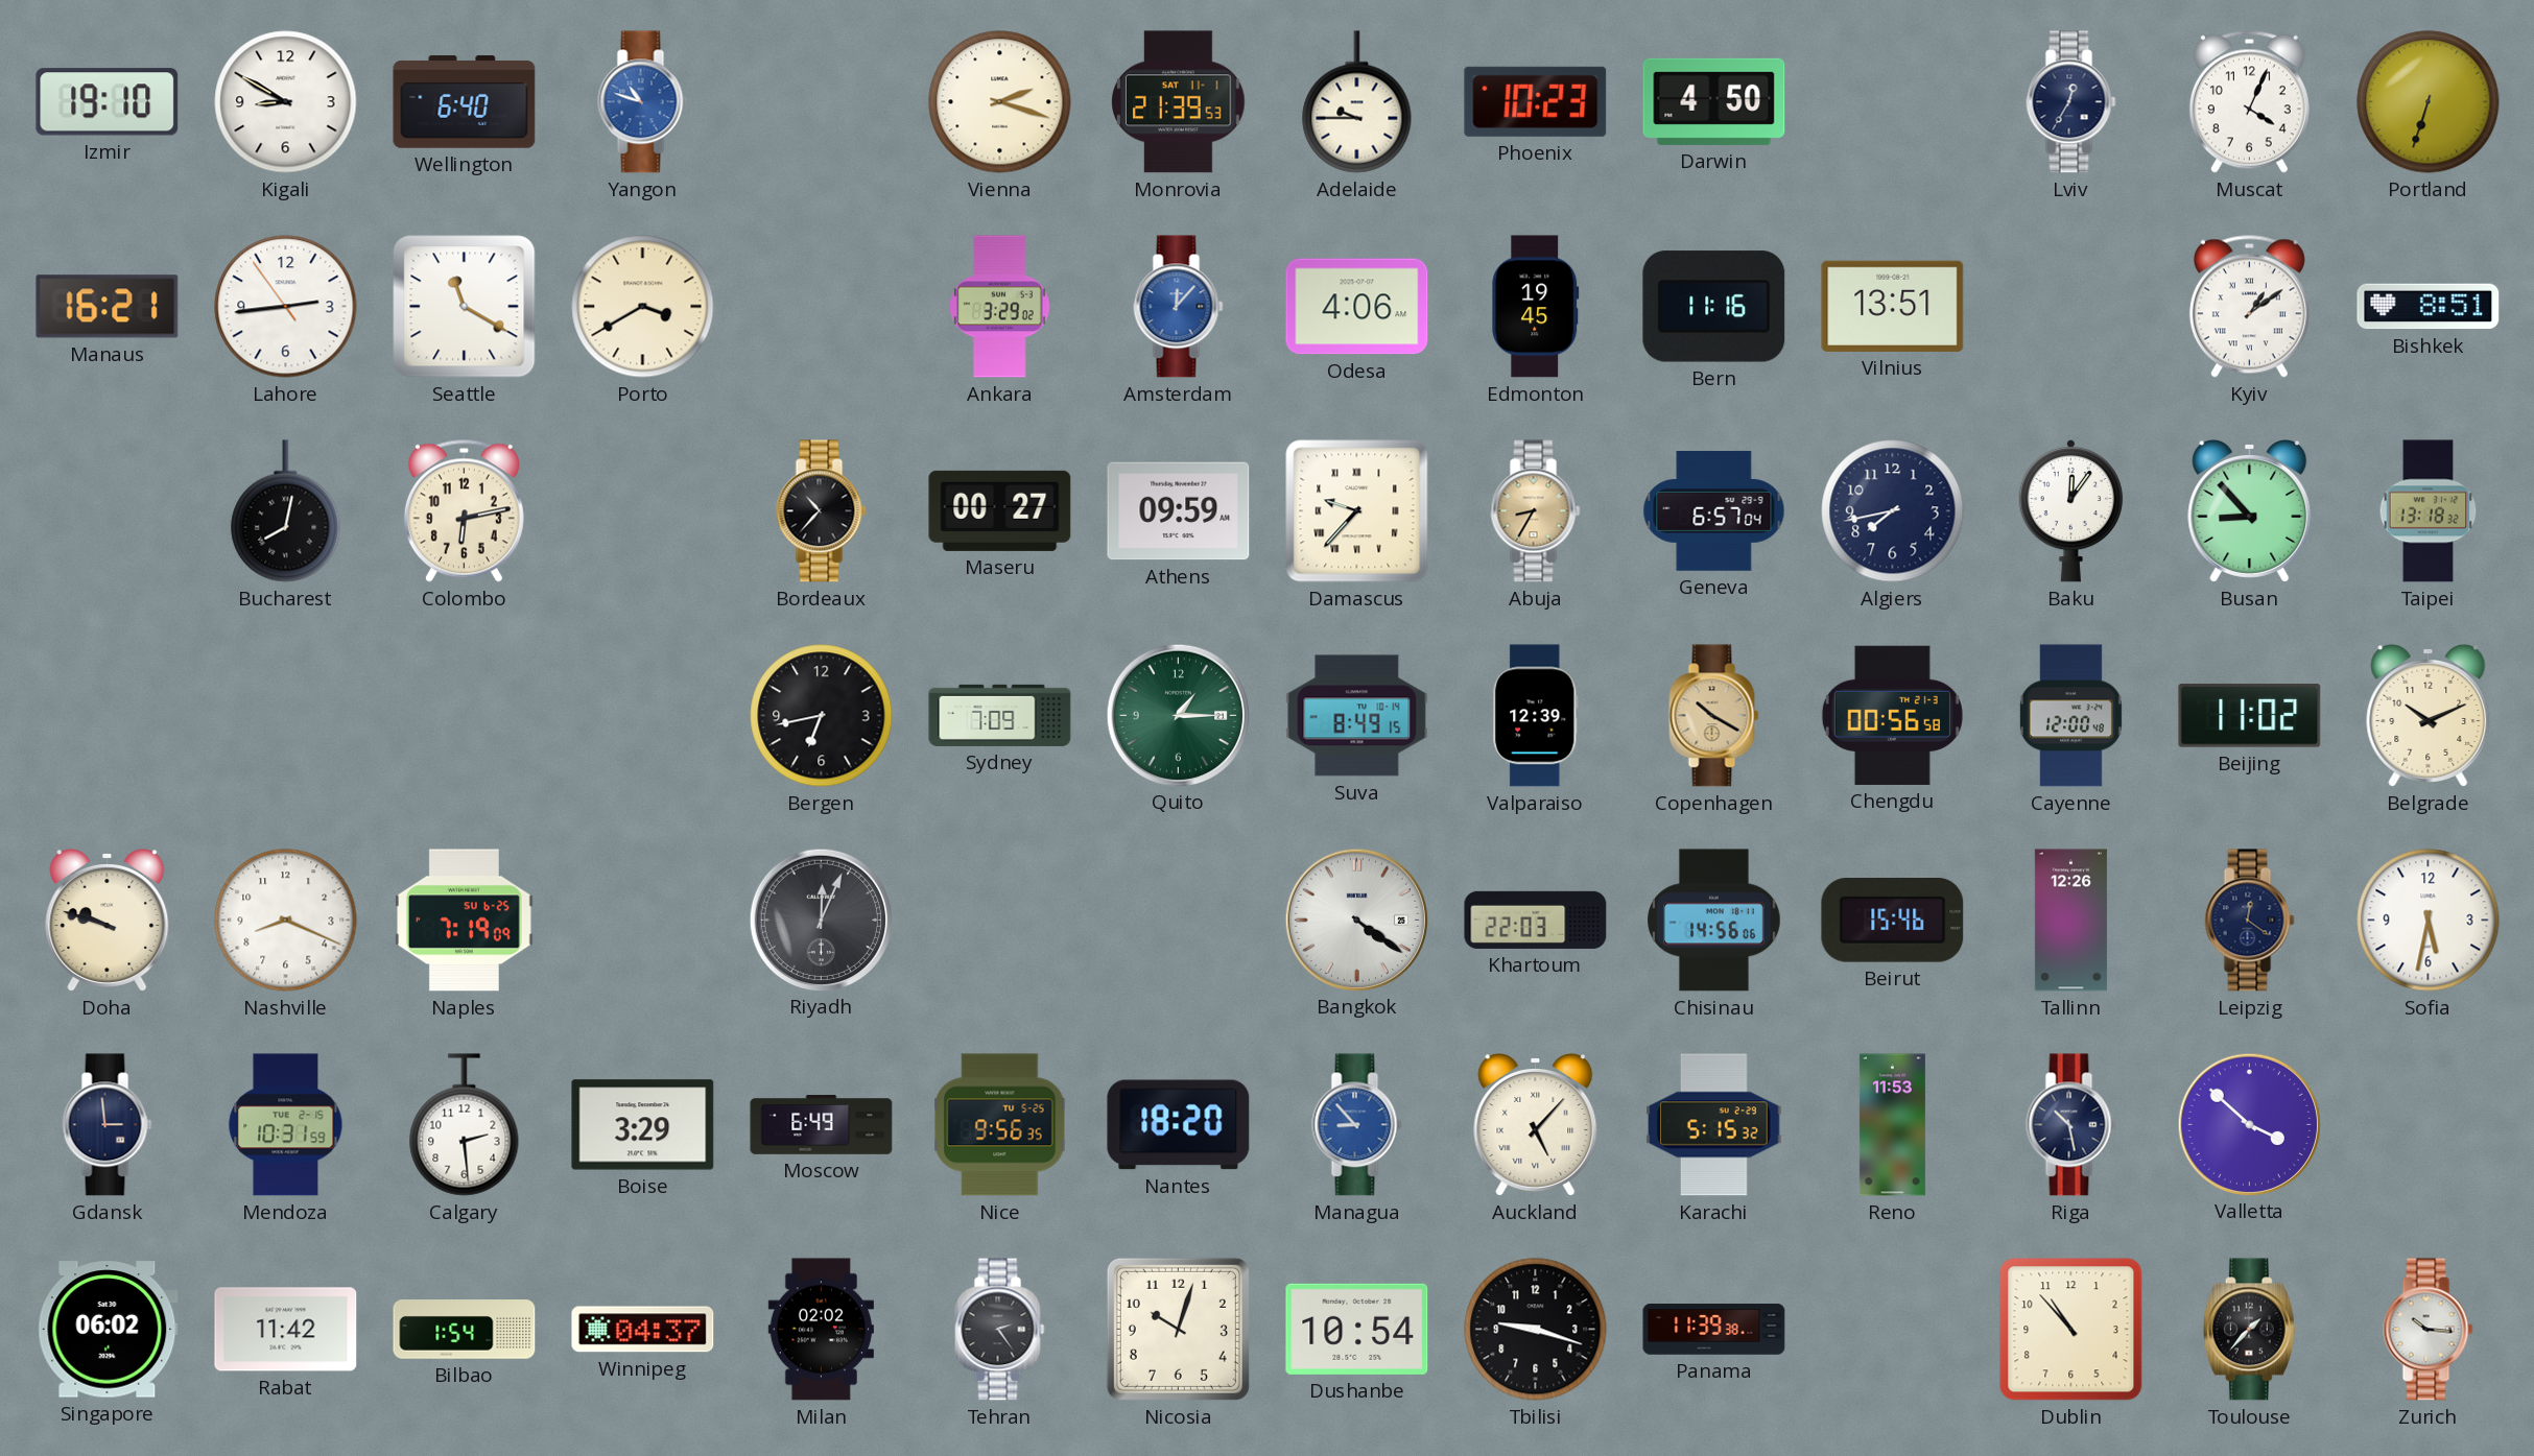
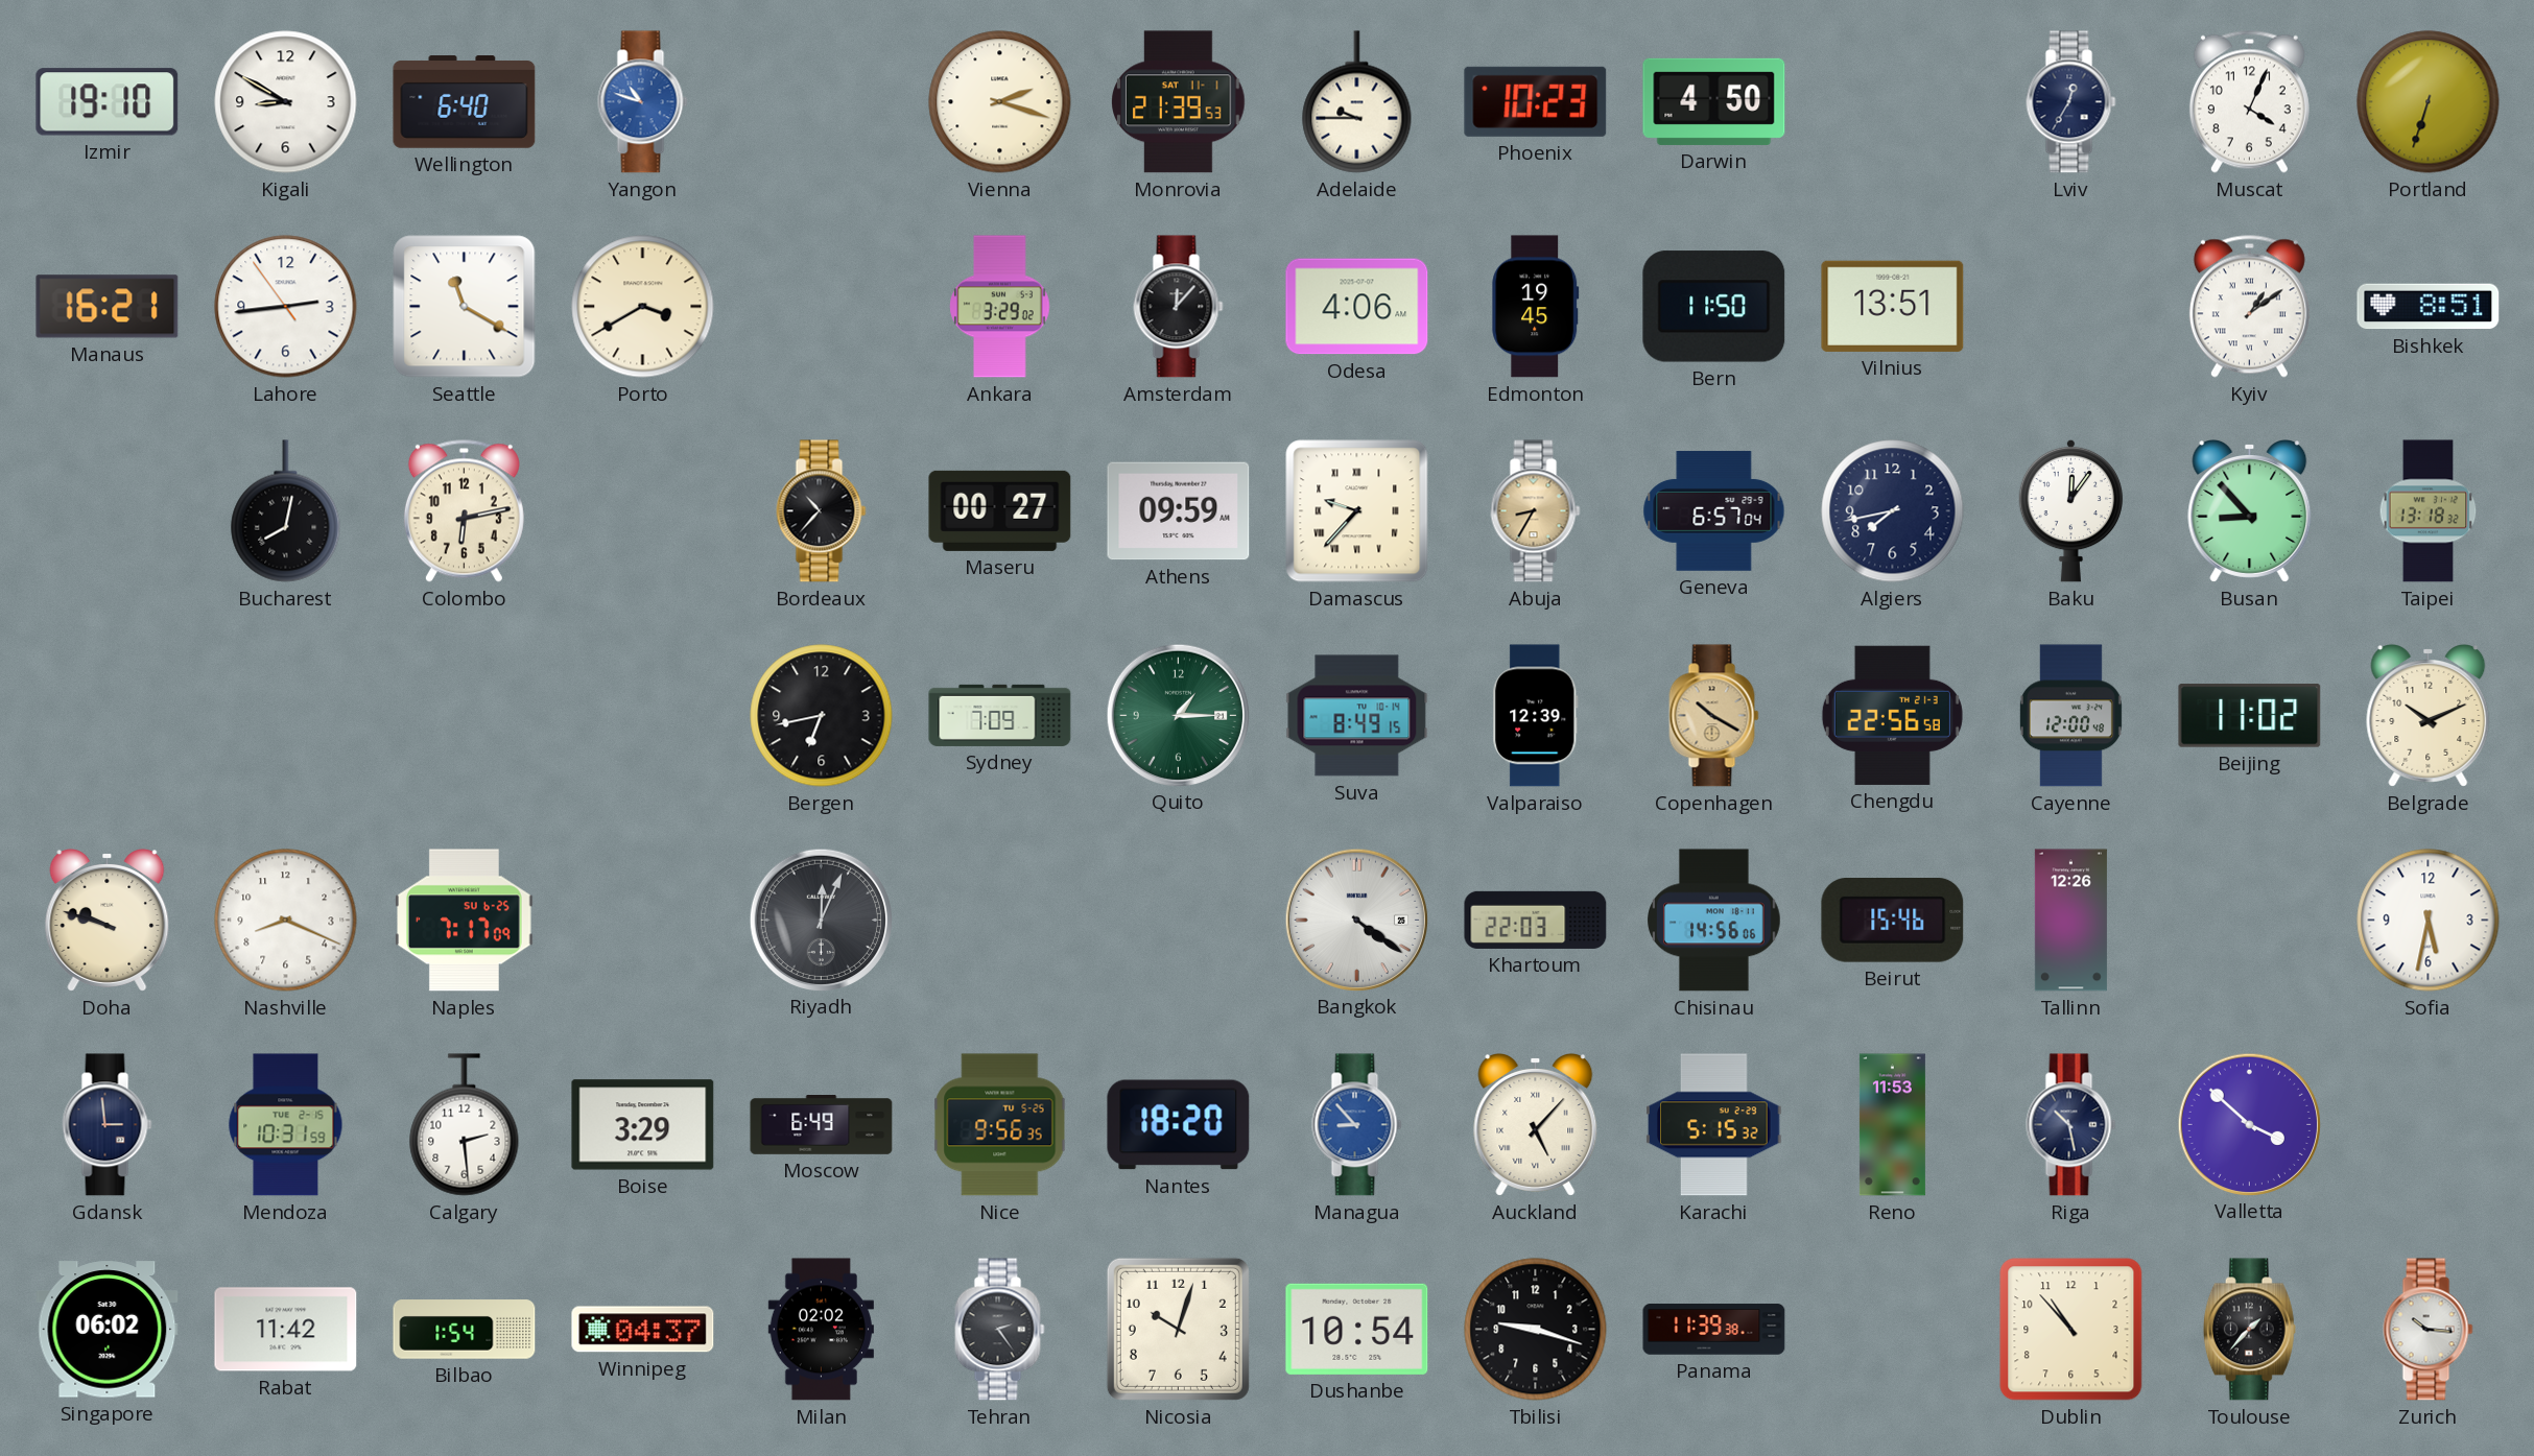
Amsterdam dial: blue -> black (1179, 307)
Bern: 11:16 -> 11:50 (1714, 307)
Chengdu: 00:56 -> 22:56 (1892, 715)
Naples: 7:19 -> 7:17 (465, 921)
Leipzig: 12:21 -> none (2250, 921)
